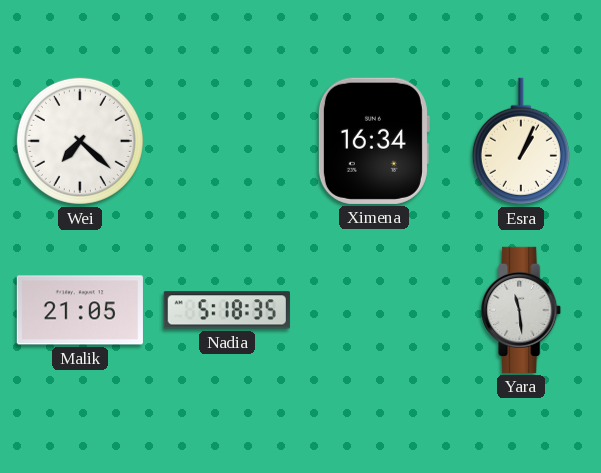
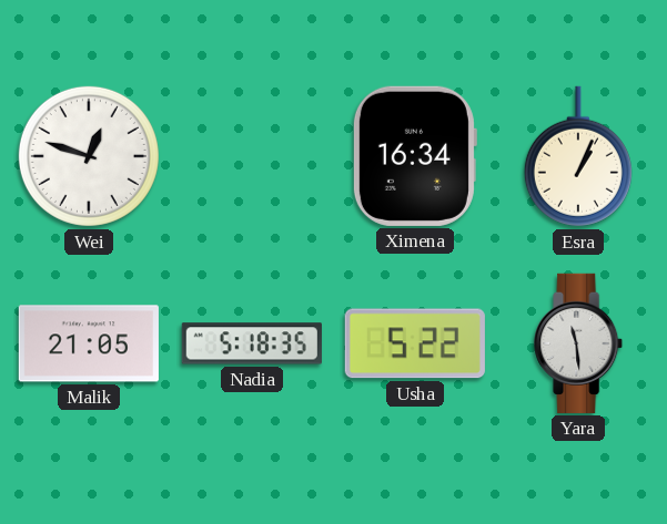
Wei: 7:22 -> 12:48 (89, 156)
Usha: none -> 5:22 (415, 343)
